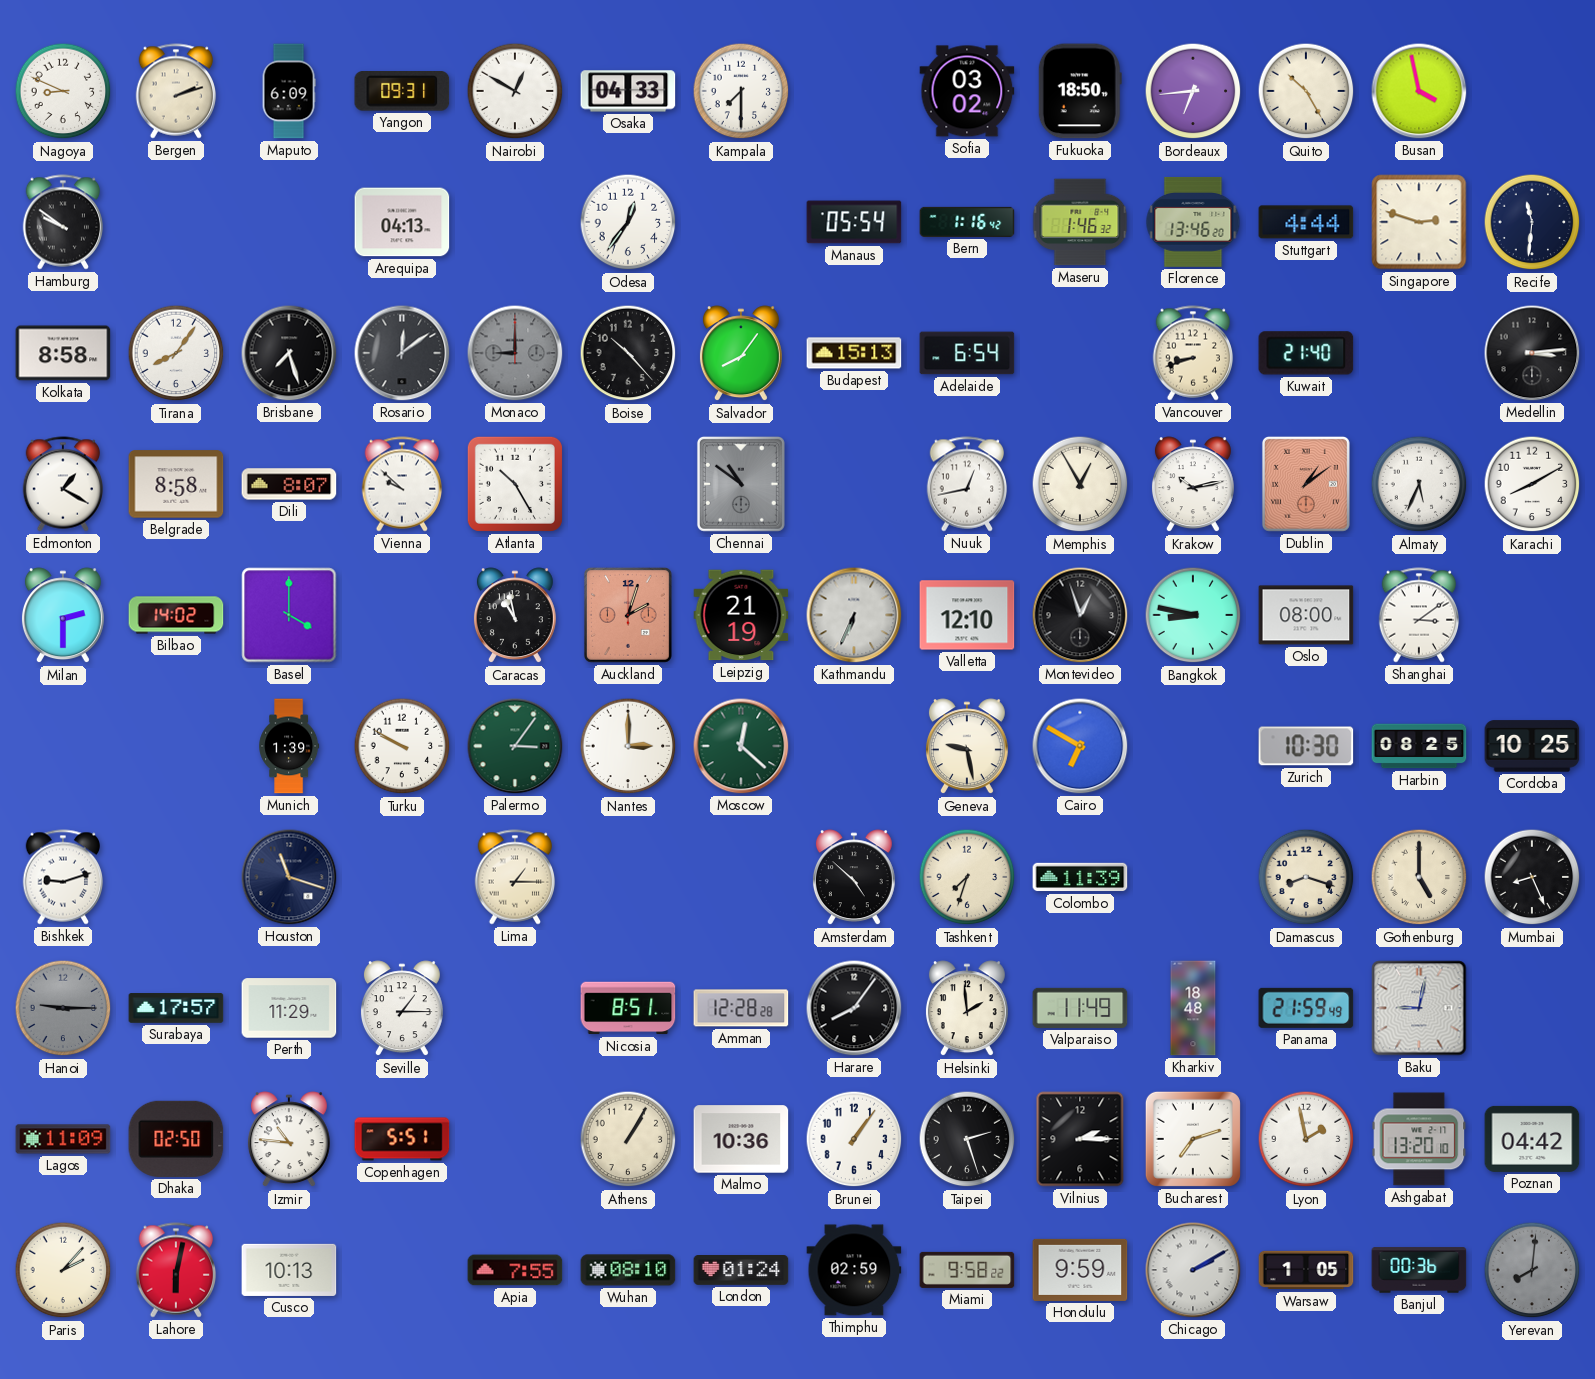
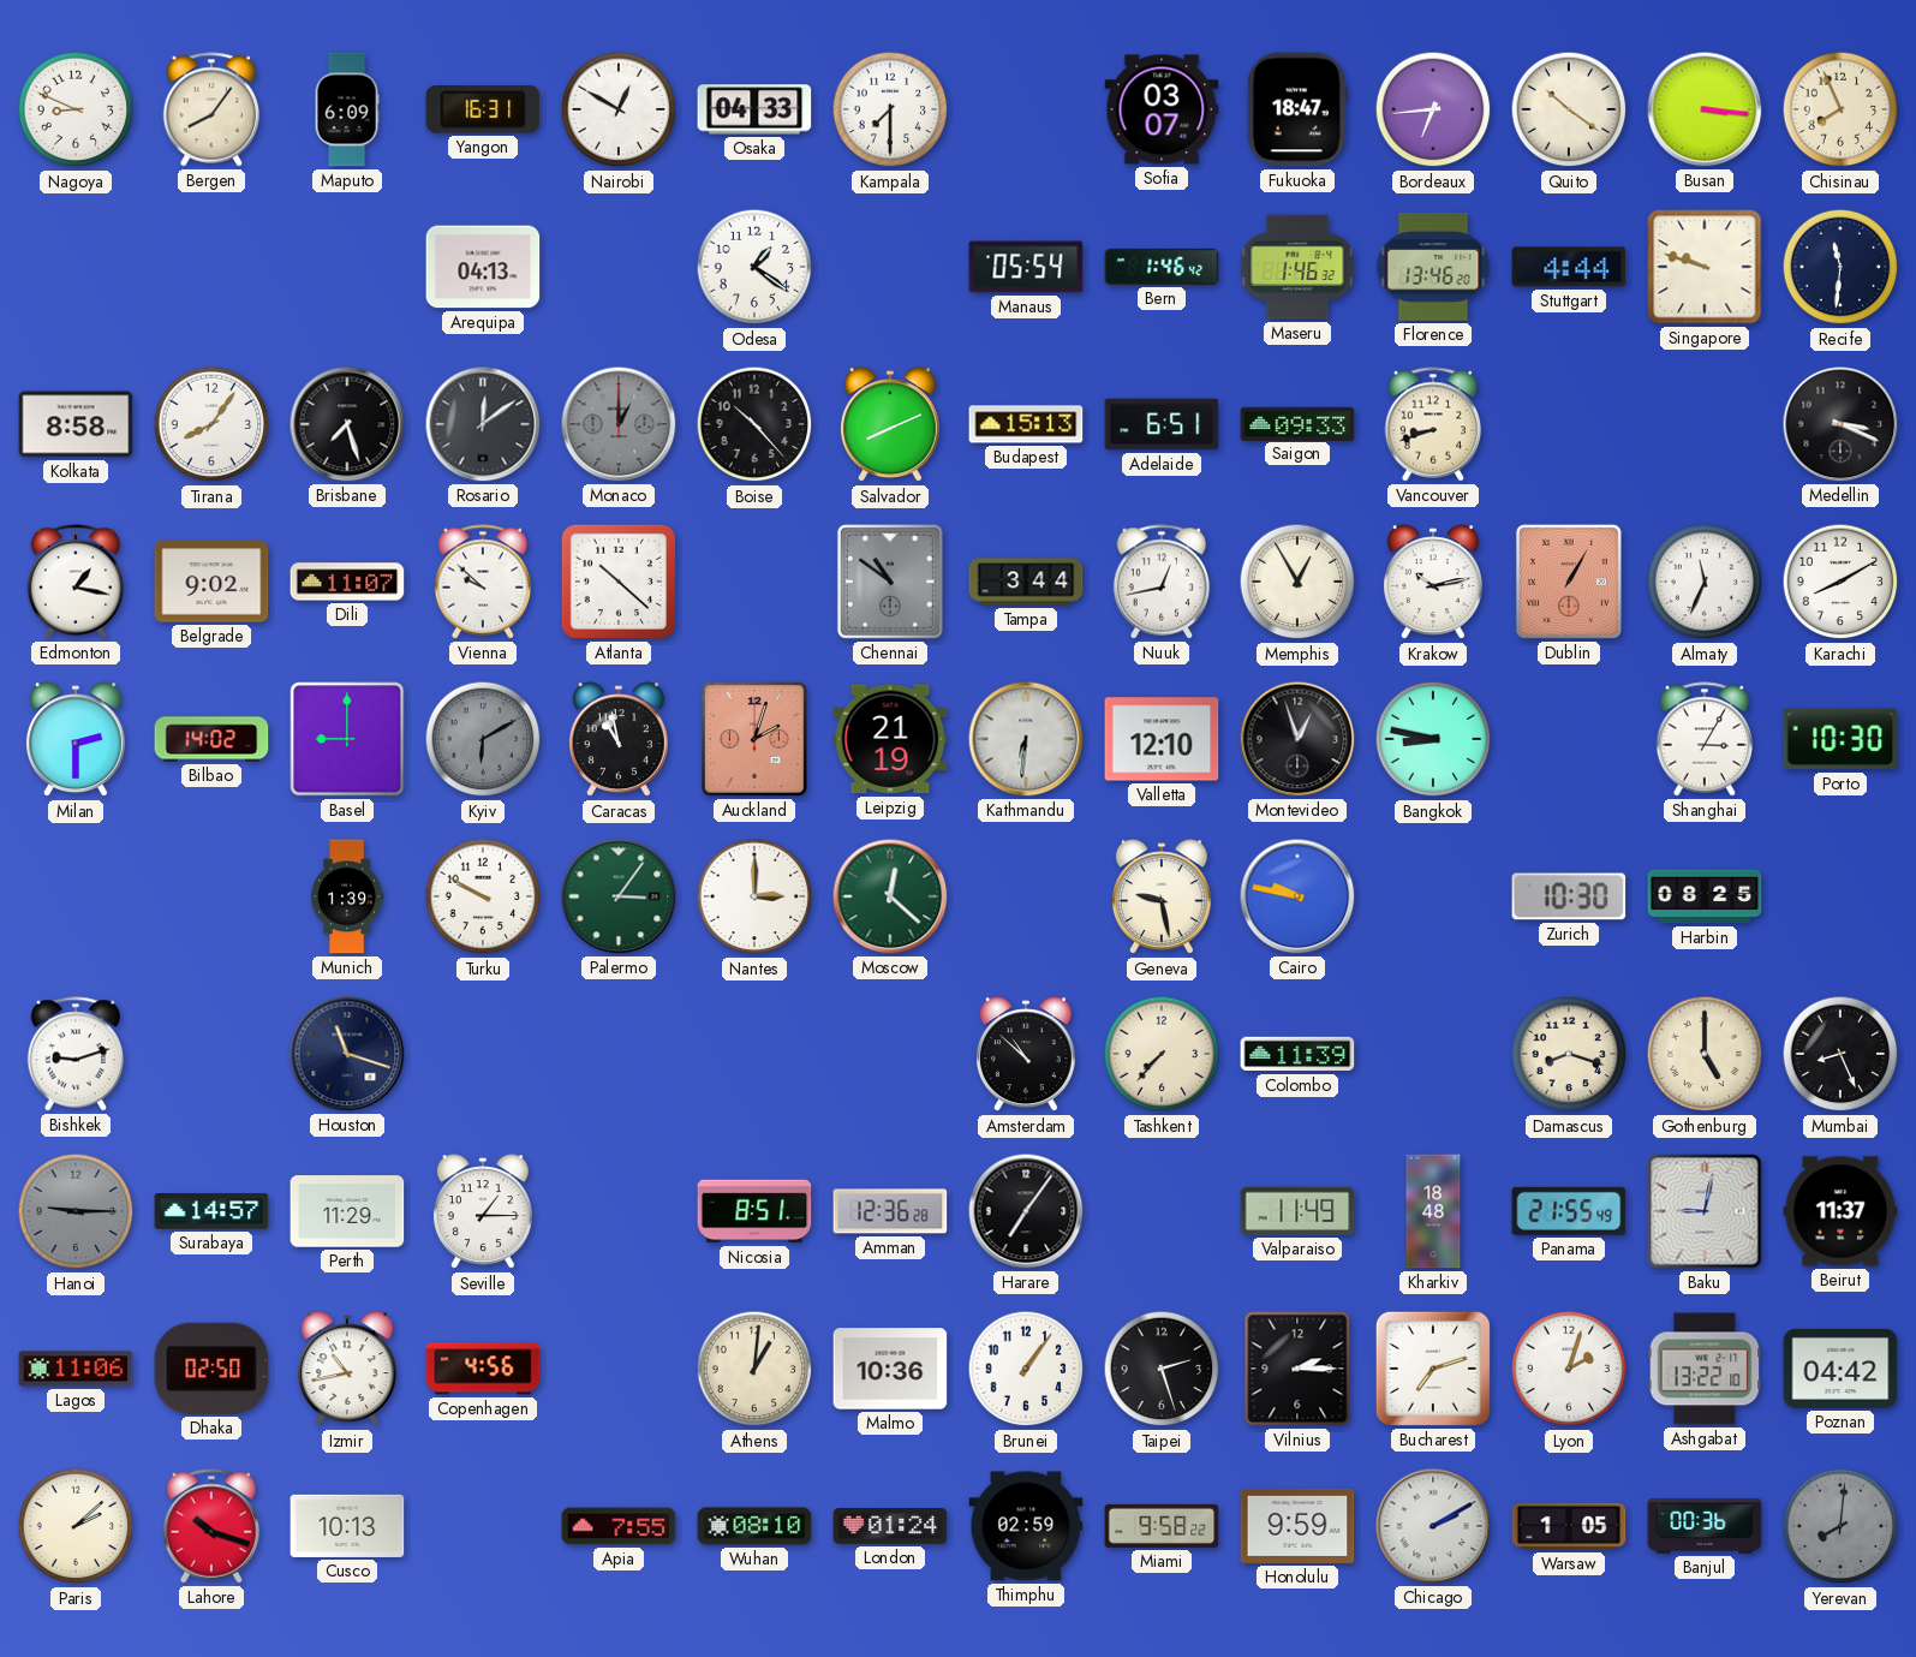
Bergen: 2:12 -> 8:06 (211, 109)
Yangon: 09:31 -> 16:31 (483, 111)
Sofia: 03:02 -> 03:07 (1162, 109)
Fukuoka: 18:50 -> 18:47 (1297, 109)
Quito: 10:25 -> 10:21 (1569, 109)
Busan: 3:58 -> 3:16 (1705, 109)
Chisinau: none -> 7:56 (1840, 109)
Hamburg: 9:51 -> none (63, 222)
Odesa: 12:36 -> 1:21 (754, 267)
Bern: 1:16 -> 1:46 (1162, 267)
Singapore: 2:48 -> 9:48 (1705, 267)
Monaco: 9:00 -> 1:00 (619, 424)
Salvador: 8:06 -> 8:11 (890, 425)
Adelaide: 6:54 -> 6:51 (1162, 424)
Saigon: none -> 09:33 (1297, 423)
Kuwait: 21:40 -> none (1306, 353)
Medellin: 3:14 -> 3:19 (1840, 424)
Edmonton: 1:20 -> 1:17 (76, 582)
Belgrade: 8:58 -> 9:02 (211, 582)
Dili: 8:07 -> 11:07 (347, 582)
Atlanta: 10:25 -> 10:22 (619, 582)
Tampa: none -> 3:44 (1026, 582)
Dublin: 1:09 -> 1:05 (1569, 582)
Almaty: 5:34 -> 11:34 (1705, 582)
Basel: 4:00 -> 9:00 (347, 739)
Kyiv: none -> 6:10 (483, 739)
Kathmandu: 6:34 -> 6:31 (1026, 739)
Oslo: 08:00 -> none (1306, 615)
Shanghai: 3:09 -> 3:05 (1705, 739)
Porto: none -> 10:30 (1840, 739)
Cairo: 6:50 -> 9:47 (1297, 896)
Cordoba: 10:25 -> none (1532, 746)
Lima: 1:15 -> none (515, 877)
Amsterdam: 4:52 -> 10:52 (1026, 1055)
Tashkent: 7:33 -> 7:37 (1162, 1054)
Surabaya: 17:57 -> 14:57 (211, 1211)
Amman: 12:28 -> 12:36 (890, 1211)
Harare: 8:06 -> 7:06 (1026, 1211)
Helsinki: 1:59 -> none (967, 1009)
Panama: 21:59 -> 21:55 (1569, 1211)
Beirut: none -> 11:37 (1840, 1211)
Lagos: 11:09 -> 11:06 (76, 1369)
Izmir: 10:46 -> 10:43 (347, 1370)
Copenhagen: 5:51 -> 4:56 (483, 1369)
Athens: 1:05 -> 1:01 (754, 1369)
Lyon: 1:58 -> 2:03 (1569, 1369)
Ashgabat: 13:20 -> 13:22 (1705, 1369)
Paris: 2:07 -> 2:08 (76, 1526)
Lahore: 6:02 -> 10:18 (211, 1526)
